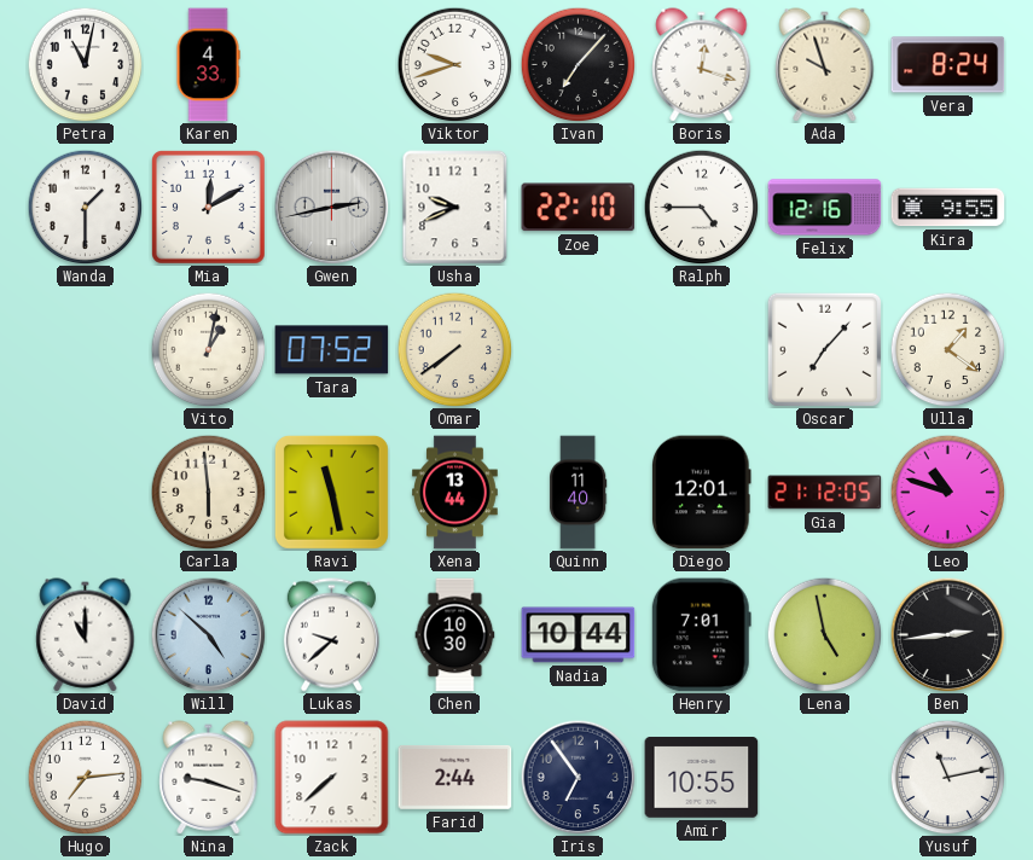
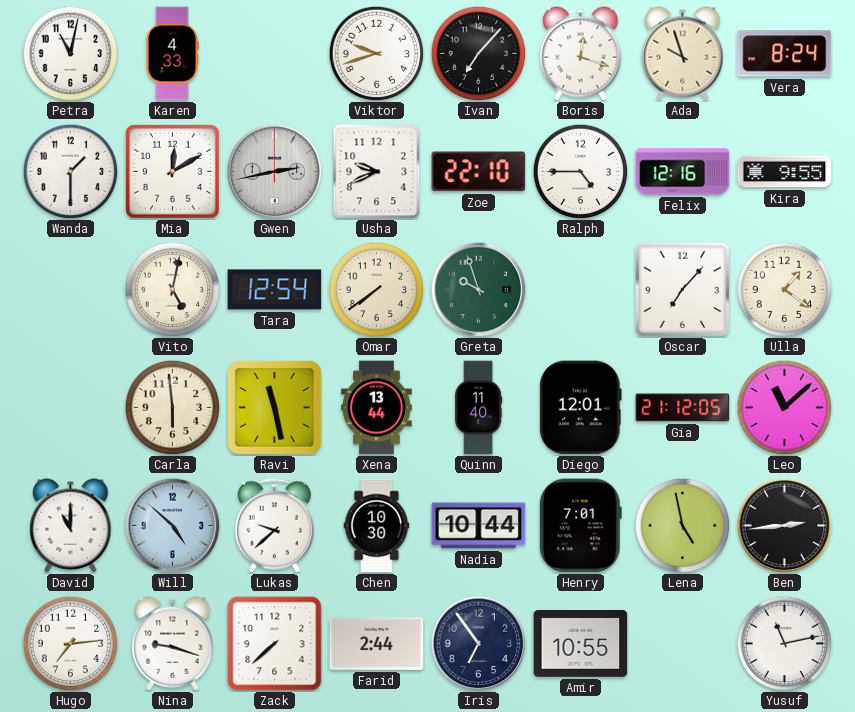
Vito: 1:02 -> 5:02 (172, 289)
Tara: 07:52 -> 12:54 (275, 290)
Greta: none -> 9:57 (478, 289)
Leo: 10:48 -> 11:08 (784, 407)
